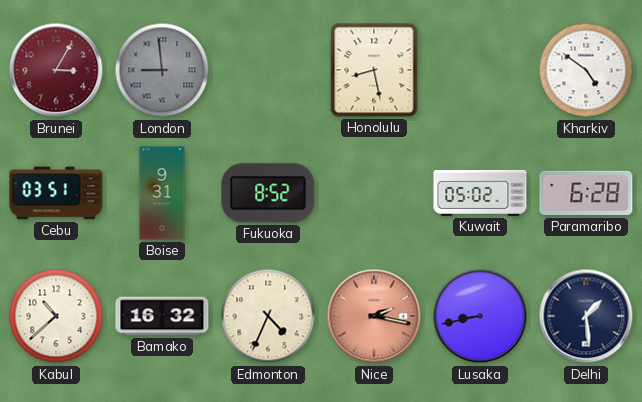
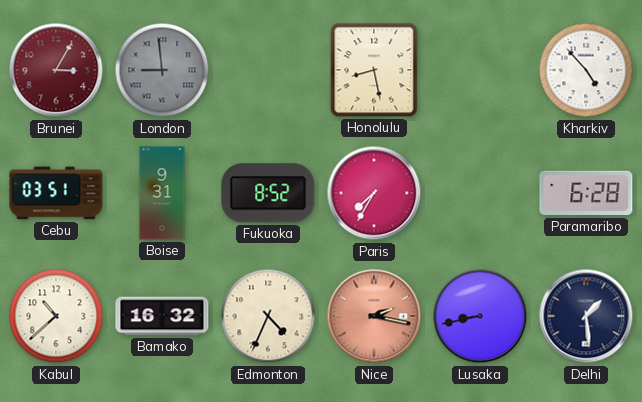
Kharkiv: 4:51 -> 4:53 (586, 70)
Paris: none -> 7:35 (374, 193)
Kuwait: 05:02 -> none (480, 193)
